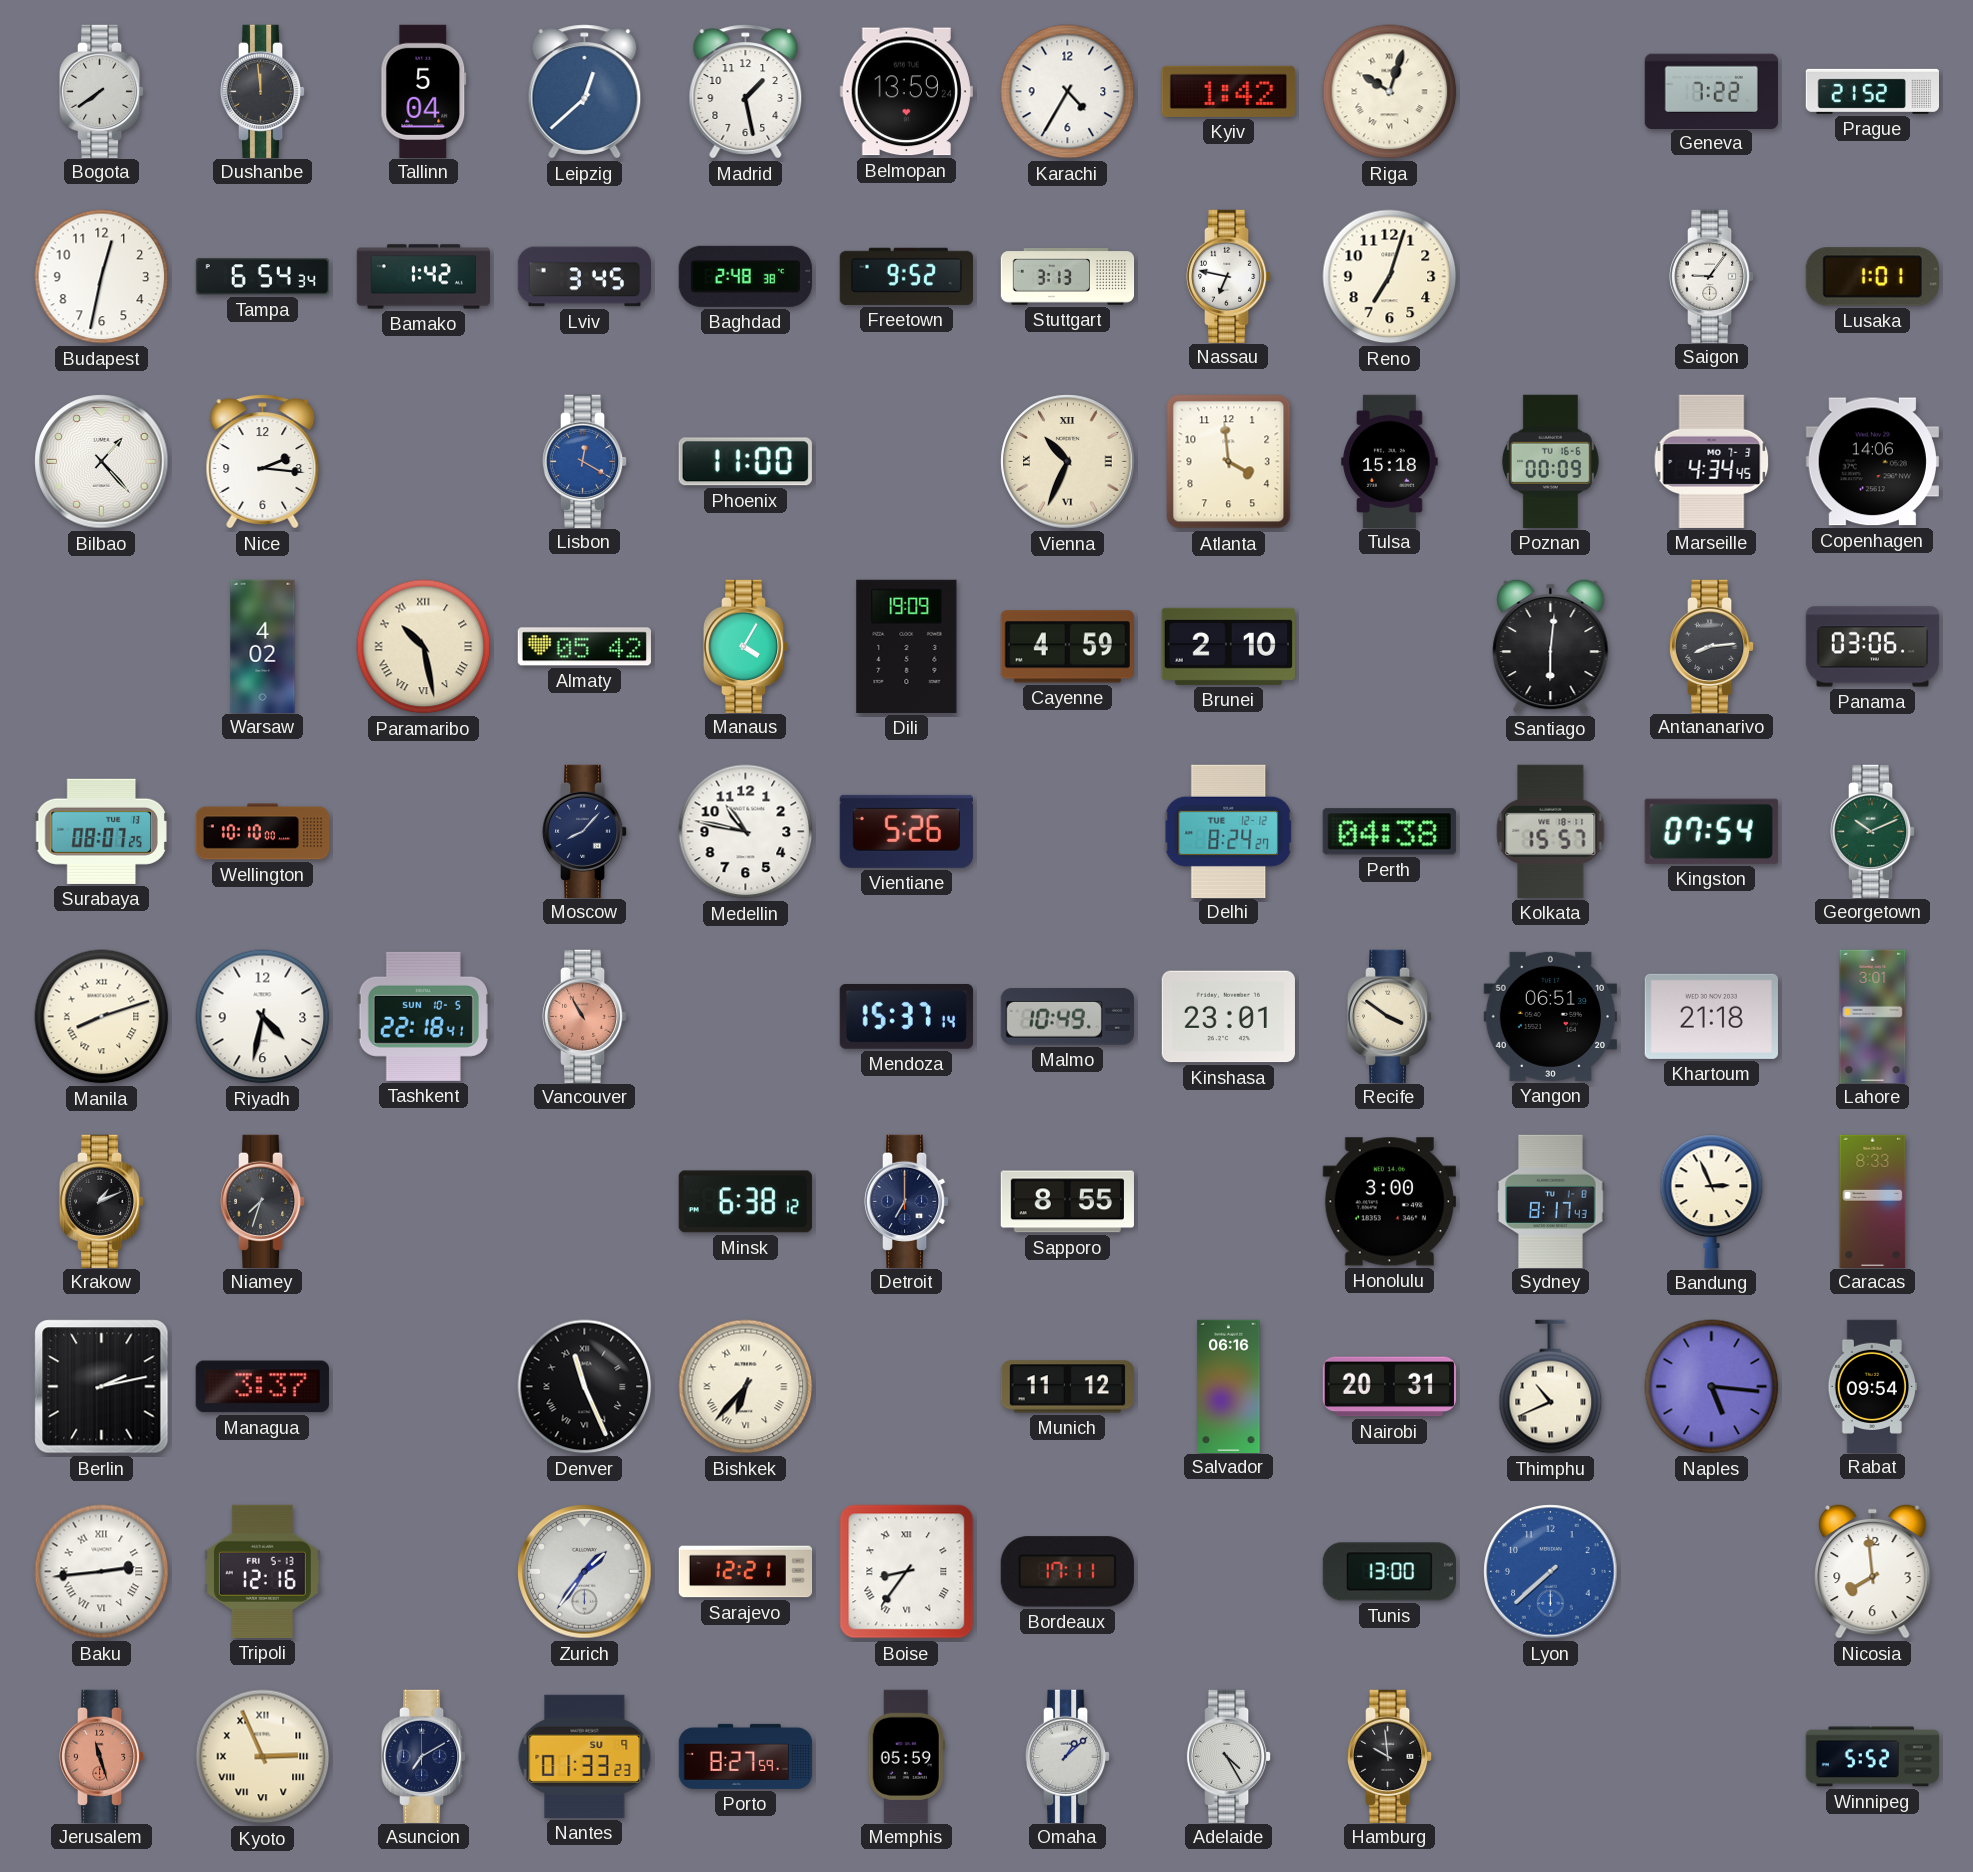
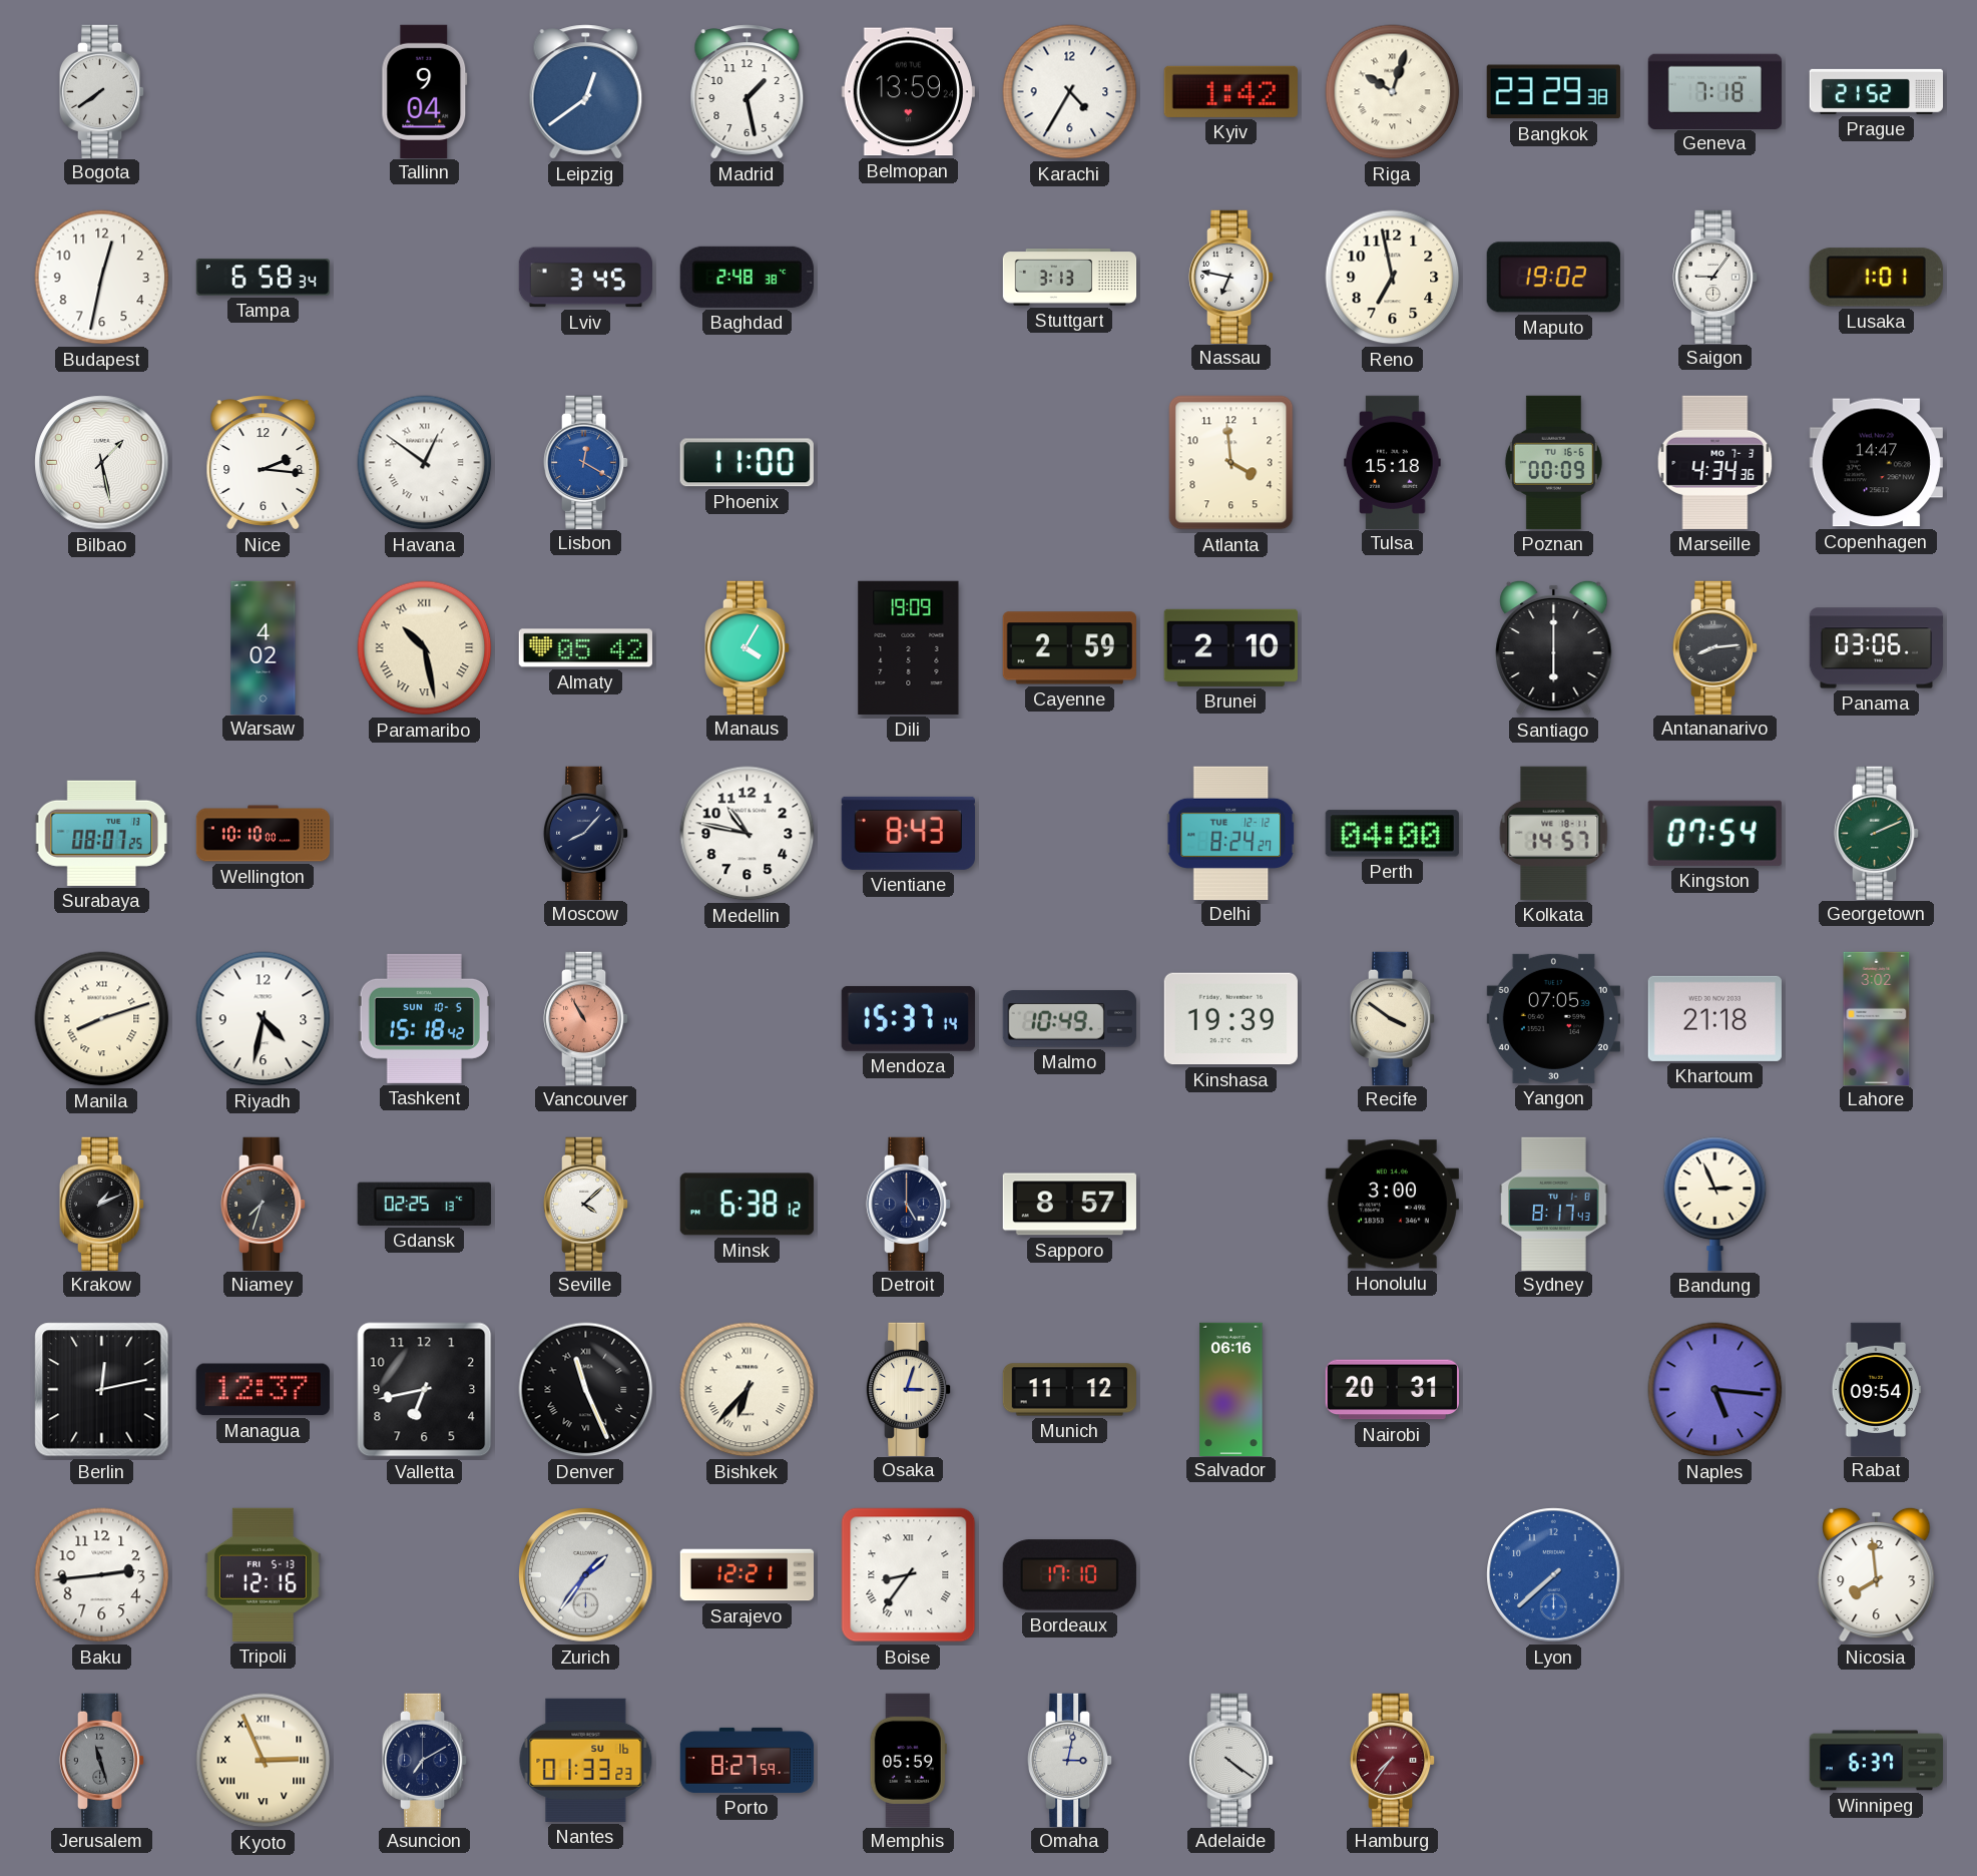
Dushanbe: 11:59 -> none (263, 91)
Tallinn: 5:04 -> 9:04 (425, 91)
Leipzig: 12:38 -> 12:39 (586, 92)
Bangkok: none -> 23:29 (1553, 92)
Geneva: 7:22 -> 7:18 (1714, 91)
Tampa: 6:54 -> 6:58 (263, 278)
Bamako: 1:42 -> none (423, 277)
Freetown: 9:52 -> none (906, 276)
Reno: 7:03 -> 6:58 (1393, 278)
Maputo: none -> 19:02 (1553, 278)
Bilbao: 1:23 -> 1:28 (102, 463)
Havana: none -> 12:51 (425, 463)
Vienna: 10:34 -> none (1068, 462)
Marseille: 4:34:45 -> 4:34:36 (1715, 462)
Copenhagen: 14:06 -> 14:47 (1876, 463)
Cayenne: 4:59 -> 2:59 (1069, 648)
Santiago: 6:01 -> 6:00 (1554, 647)
Vientiane: 5:26 -> 8:43 (908, 833)
Perth: 04:38 -> 04:00 (1392, 834)
Kolkata: 15:57 -> 14:57 (1554, 833)
Georgetown: 10:11 -> 2:11 (1877, 833)
Tashkent: 22:18 -> 15:18 (424, 1018)
Kinshasa: 23:01 -> 19:39 (1230, 1019)
Yangon: 06:51 -> 07:05 (1553, 1018)
Lahore: 3:01 -> 3:02 (1877, 1018)
Gdansk: none -> 02:25 (424, 1204)
Seville: none -> 4:08 (586, 1204)
Detroit: 7:00 -> 5:00 (909, 1204)
Sapporo: 8:55 -> 8:57 (1069, 1205)
Caracas: 8:33 -> none (1873, 1201)
Berlin: 2:13 -> 12:13 (102, 1390)
Managua: 3:37 -> 12:37 (263, 1390)
Valletta: none -> 6:43 (425, 1390)
Osaka: none -> 3:03 (909, 1389)
Thimphu: 10:41 -> none (1551, 1387)
Baku numerals: Roman -> Arabic (102, 1575)
Bordeaux: 17:11 -> 17:10 (1069, 1575)
Tunis: 13:00 -> none (1389, 1572)
Jerusalem dial: salmon -> grey (102, 1760)
Nantes date: SU 9 -> SU 16 (586, 1760)
Omaha: 1:08 -> 3:02 (1070, 1760)
Adelaide: 4:25 -> 4:21 (1231, 1760)
Hamburg: 9:59 -> 7:36 (1393, 1760)
Hamburg dial: black -> burgundy (1393, 1760)
Winnipeg: 5:52 -> 6:37 (1876, 1761)
